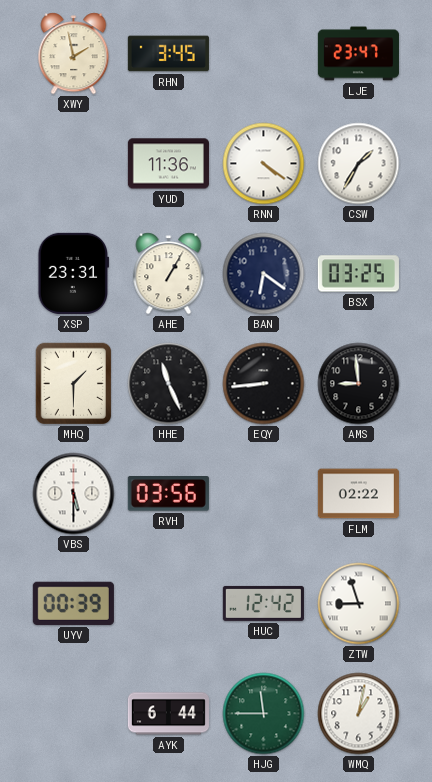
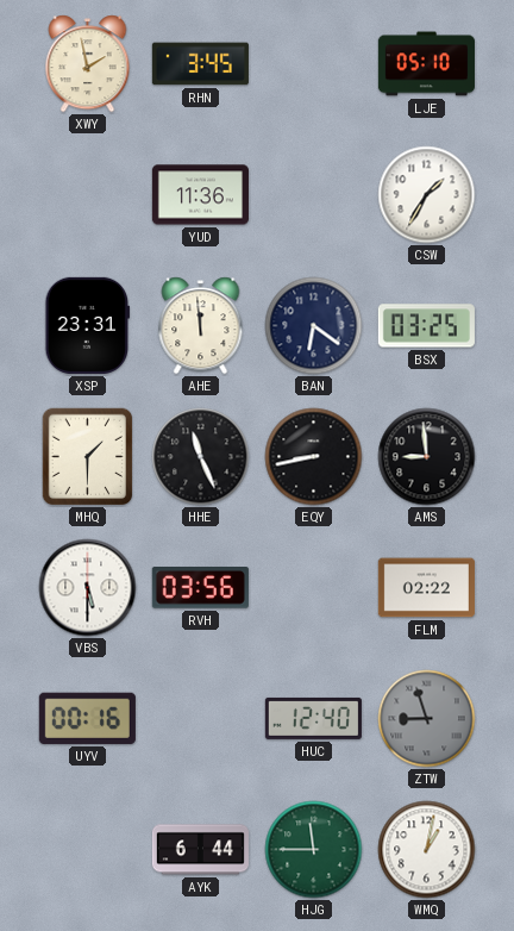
LJE: 23:47 -> 05:10 (426, 64)
RNN: 4:21 -> none (264, 164)
AHE: 1:05 -> 11:59 (201, 326)
EQY: 8:44 -> 8:43 (314, 457)
UYV: 00:39 -> 00:16 (87, 718)
HUC: 12:42 -> 12:40 (313, 718)
ZTW dial: white -> grey (427, 719)
